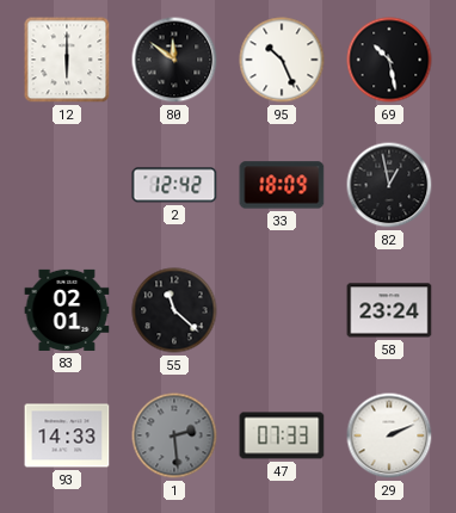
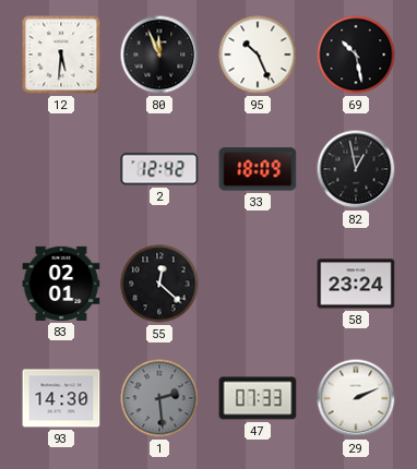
12: 6:00 -> 5:31 (61, 55)
80: 11:51 -> 11:56 (159, 55)
55: 11:22 -> 12:22 (159, 284)
93: 14:33 -> 14:30 (61, 398)
